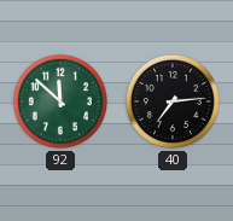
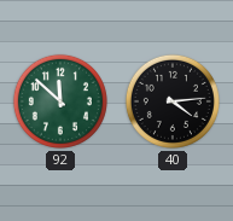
40: 7:14 -> 4:14 (173, 101)
